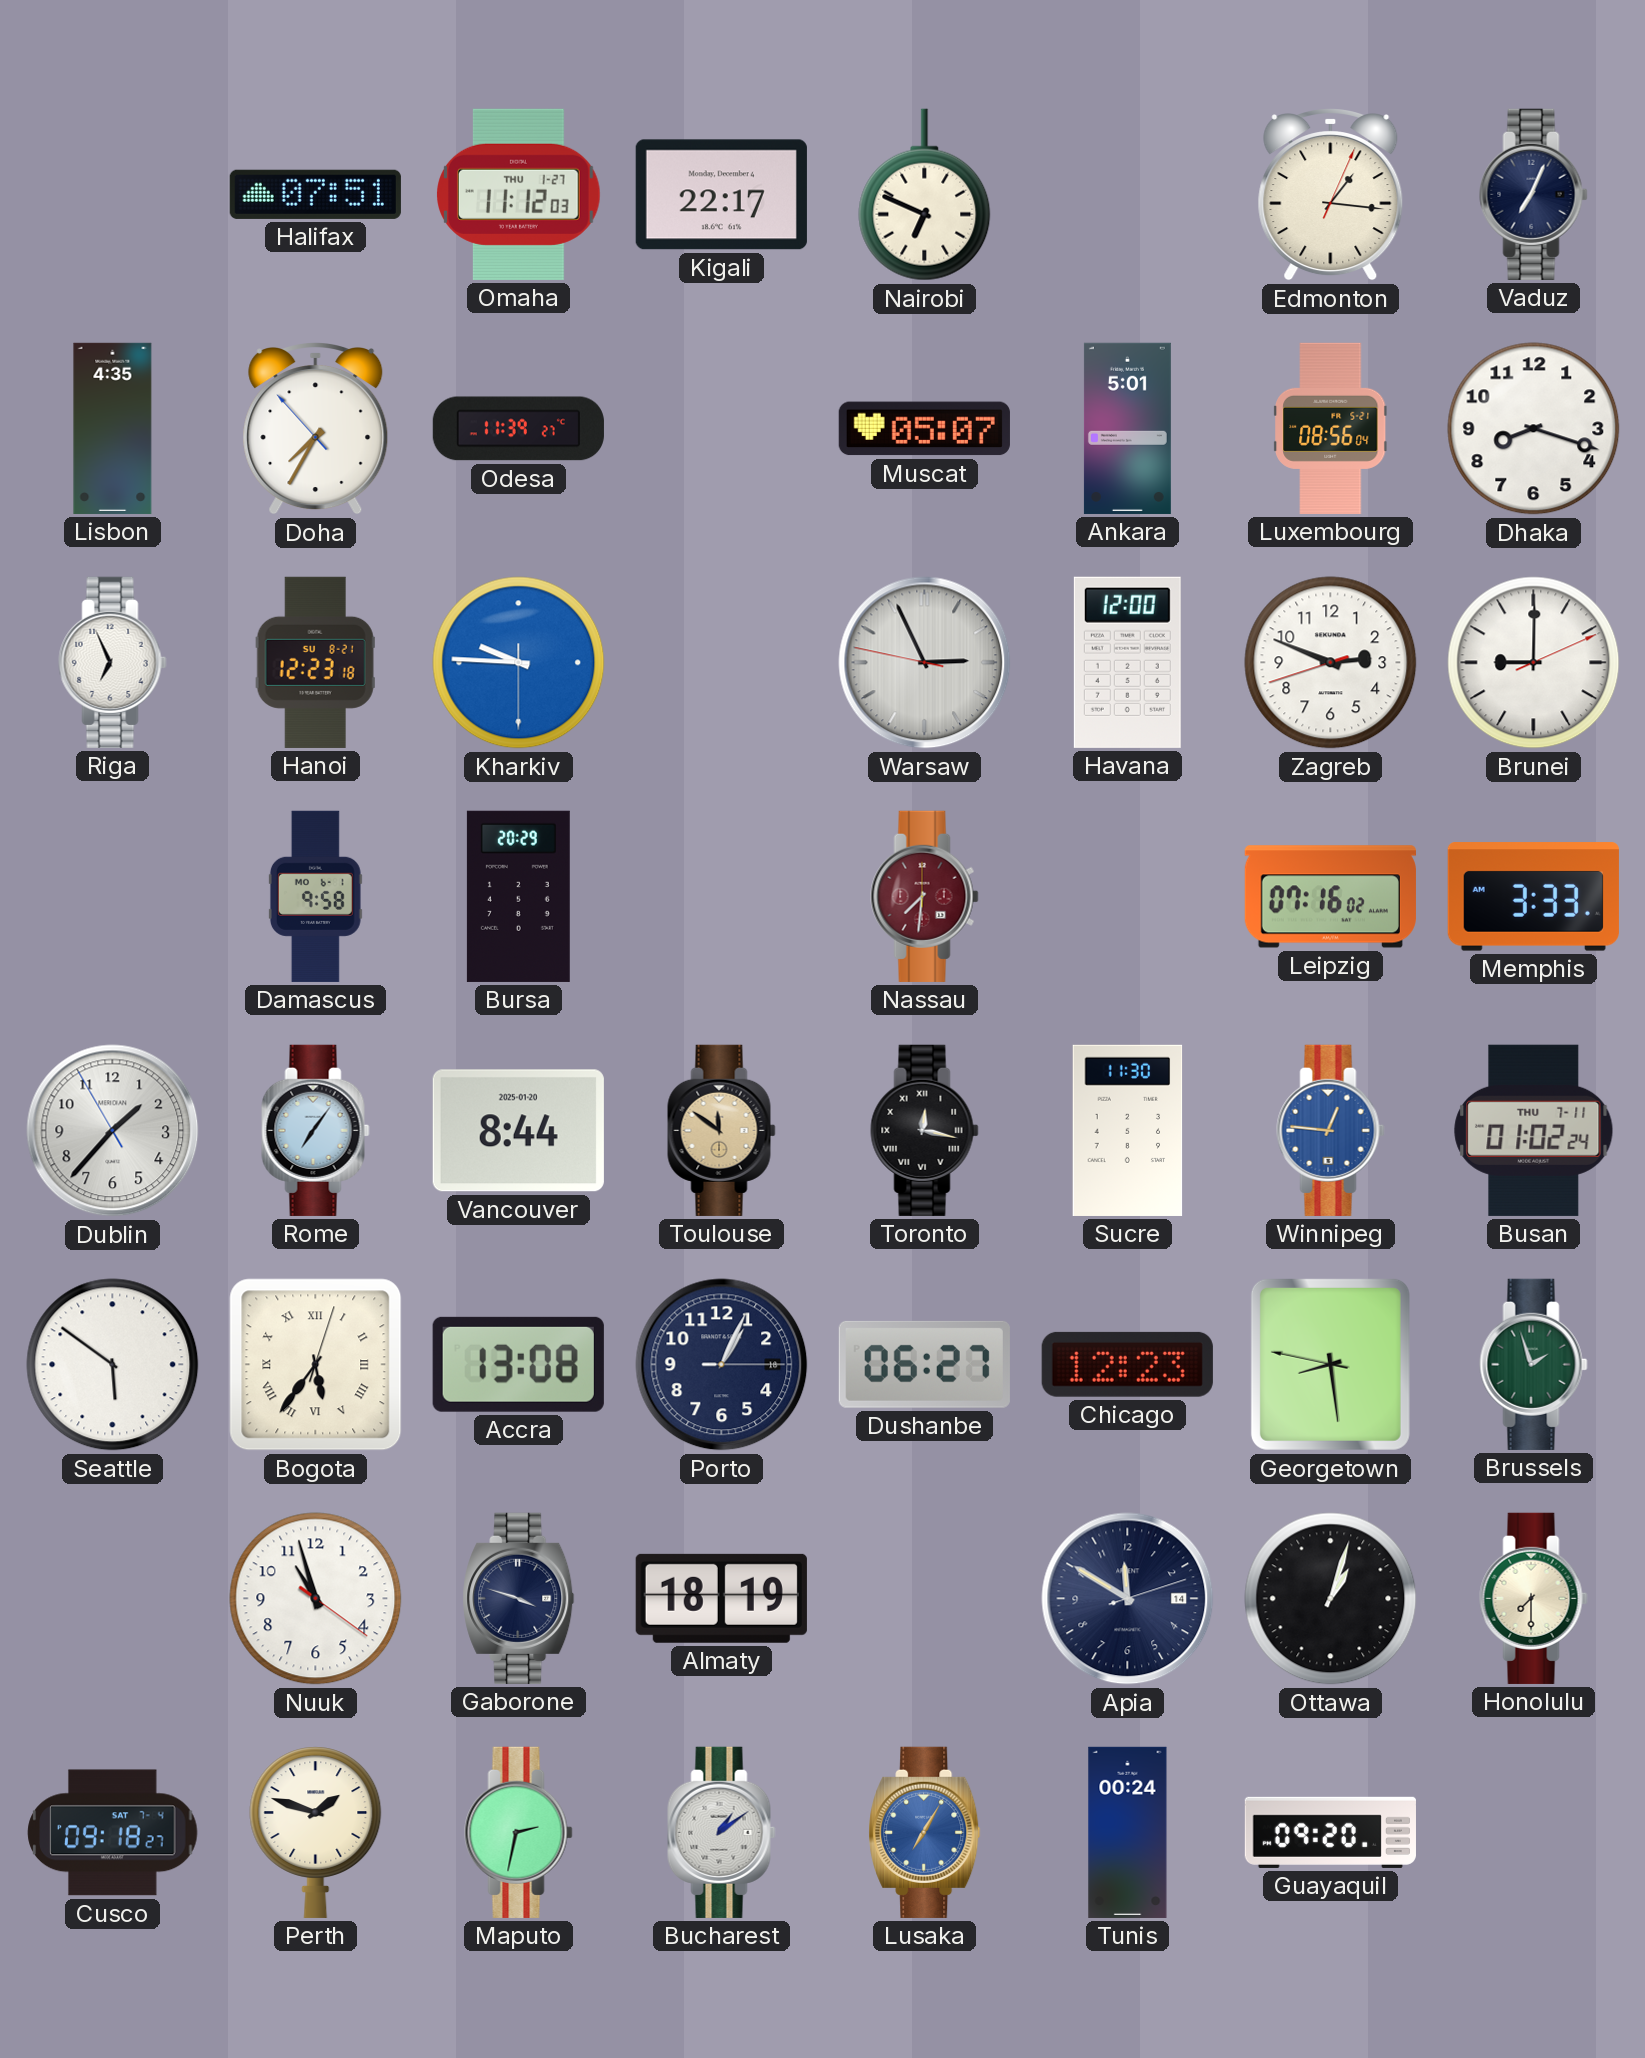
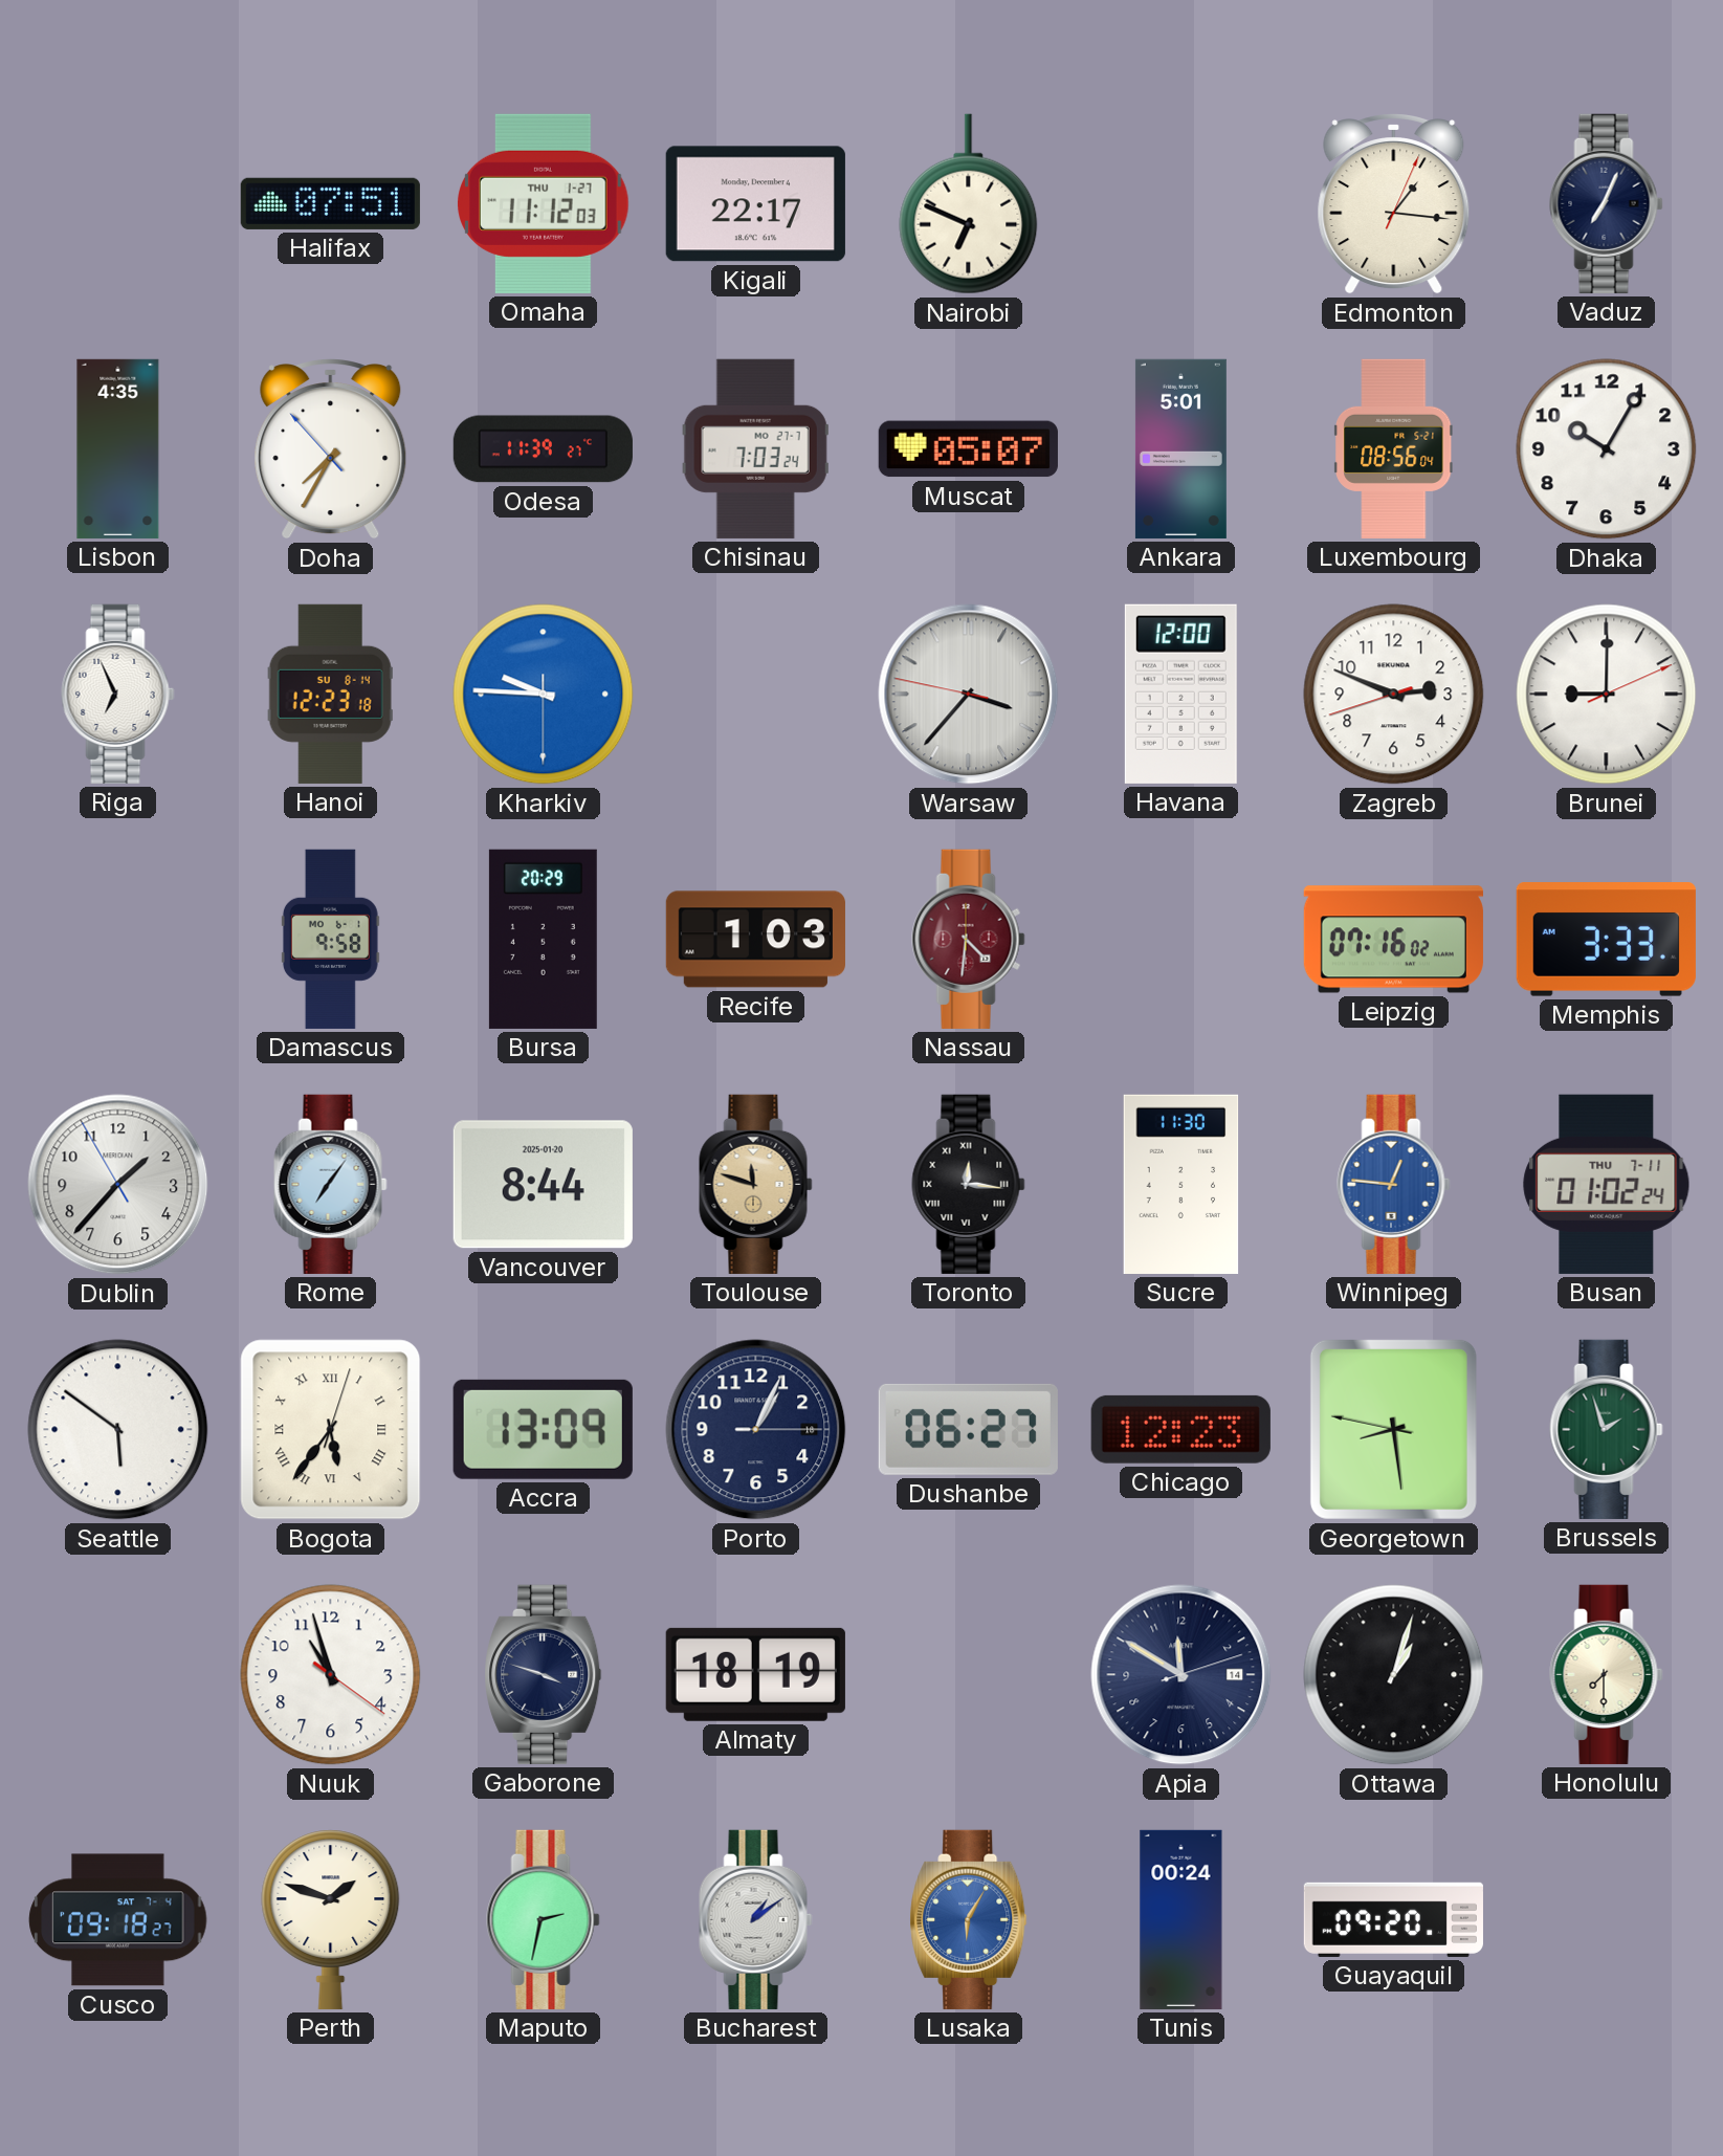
Chisinau: none -> 7:03 (755, 448)
Dhaka: 8:18 -> 10:05 (1607, 449)
Hanoi date: SU 8-21 -> SU 8-14 (330, 694)
Warsaw: 2:55 -> 3:36 (969, 695)
Recife: none -> 1:03 (755, 940)
Nassau: 7:31 -> 4:31 (969, 939)
Toulouse: 11:51 -> 11:48 (756, 1184)
Toronto: 12:17 -> 12:16 (969, 1184)
Accra: 13:08 -> 13:09 (543, 1429)
Lusaka: 7:05 -> 6:05 (969, 1919)
